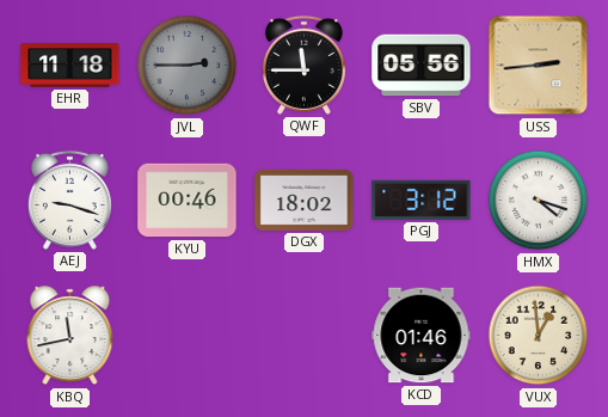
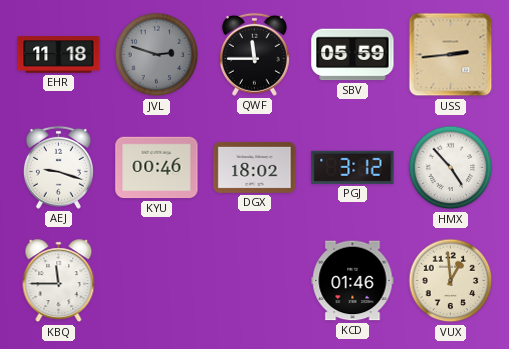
JVL: 2:45 -> 2:48 (157, 55)
SBV: 05:56 -> 05:59 (353, 55)
HMX: 4:18 -> 4:53 (451, 168)
KBQ: 11:43 -> 11:45 (59, 281)
